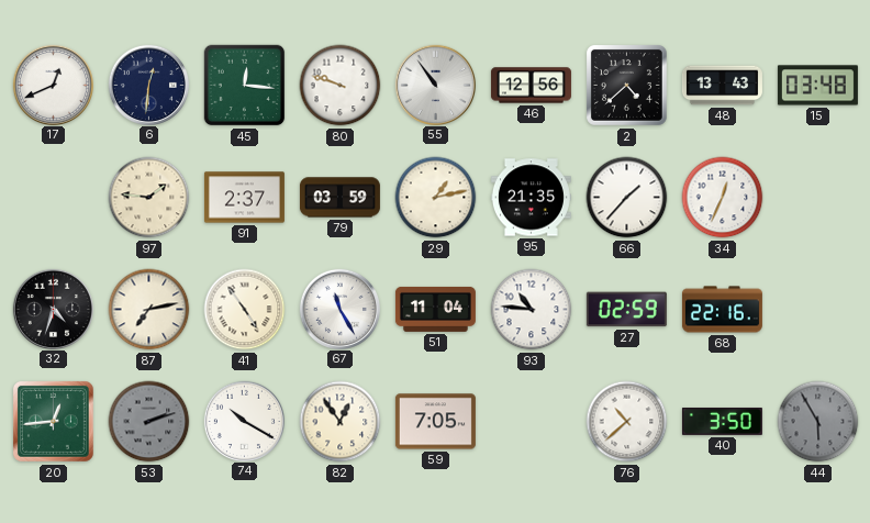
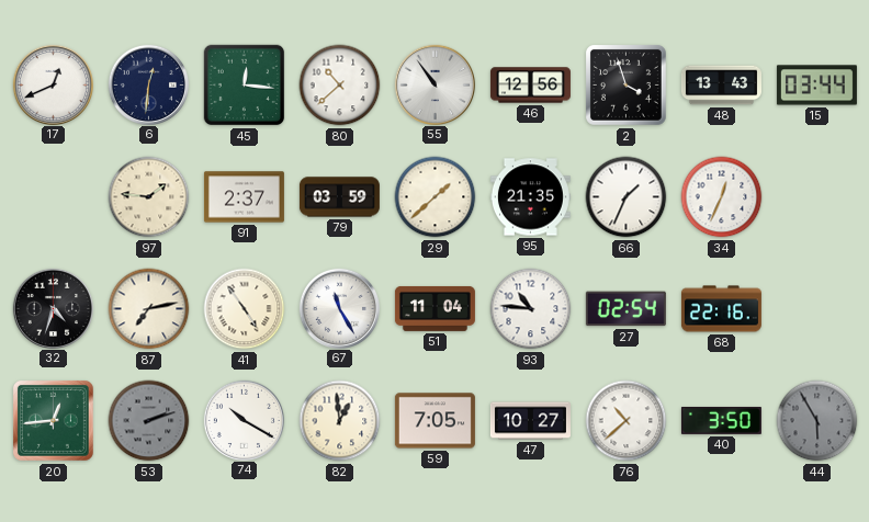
80: 9:48 -> 10:38 (340, 86)
2: 4:38 -> 3:57 (625, 84)
15: 03:48 -> 03:44 (816, 86)
29: 1:13 -> 1:38 (436, 197)
66: 1:37 -> 1:34 (627, 197)
27: 02:59 -> 02:54 (625, 309)
82: 12:54 -> 12:59 (340, 421)
47: none -> 10:27 (530, 421)
